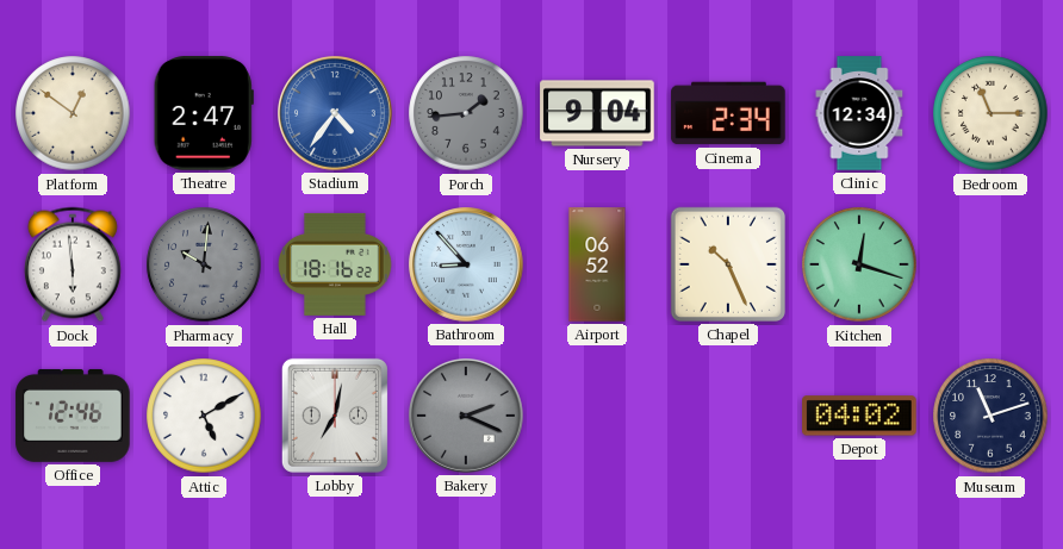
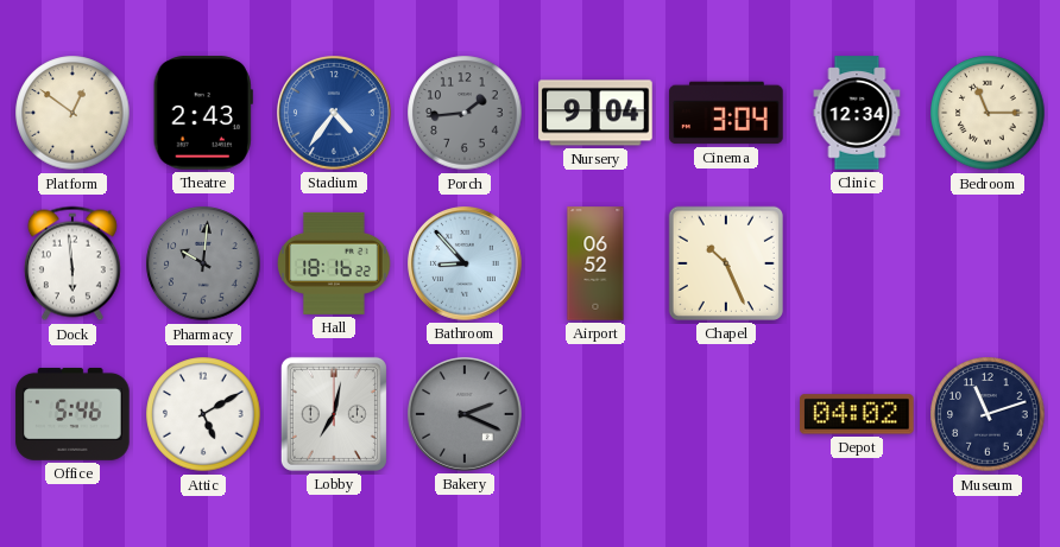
Theatre: 2:47 -> 2:43 (203, 113)
Cinema: 2:34 -> 3:04 (726, 113)
Kitchen: 12:18 -> none (859, 264)
Office: 12:46 -> 5:46 (72, 414)
